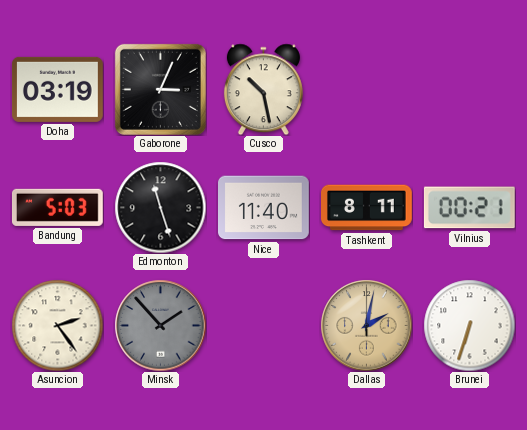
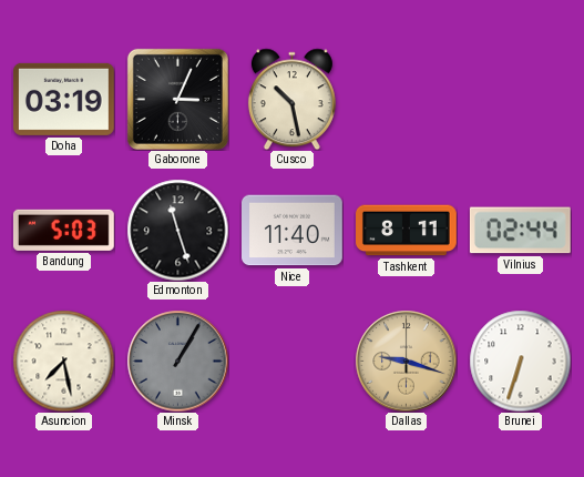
Vilnius: 00:21 -> 02:44 (520, 231)
Asuncion: 2:24 -> 7:28 (63, 361)
Minsk: 1:53 -> 1:05 (177, 361)
Dallas: 2:02 -> 9:18 (406, 361)
